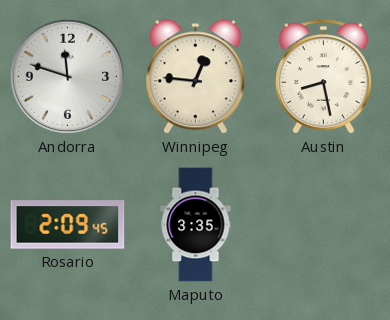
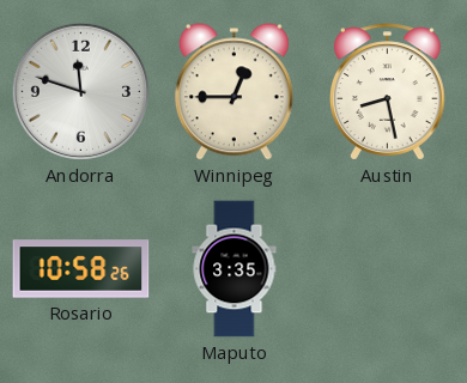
Winnipeg: 12:46 -> 12:45 (233, 92)
Rosario: 2:09 -> 10:58 (81, 269)
